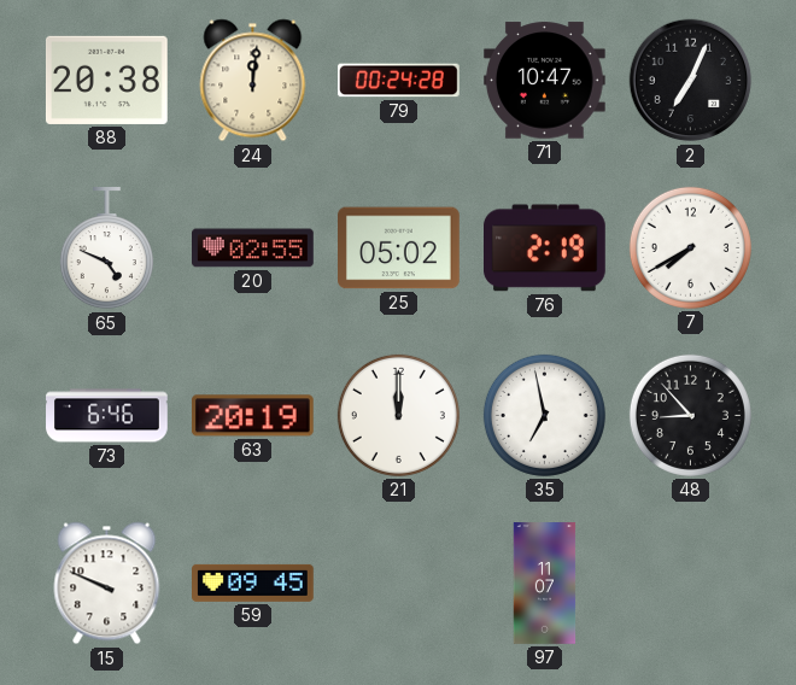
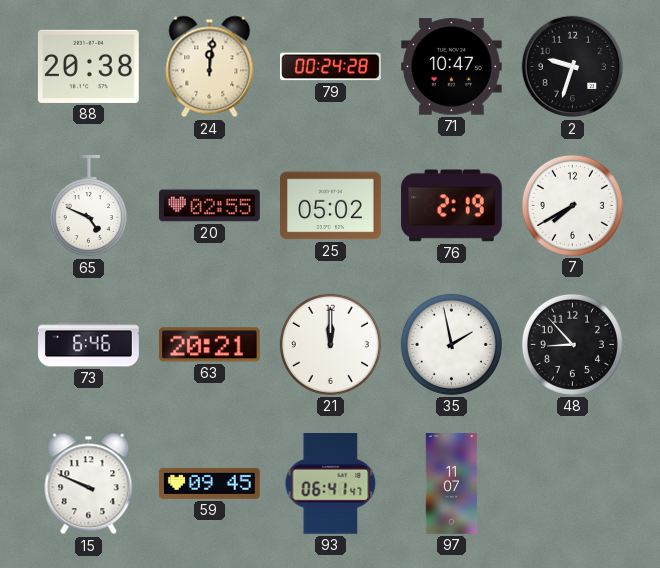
2: 7:04 -> 9:33 (573, 67)
63: 20:19 -> 20:21 (209, 345)
35: 6:58 -> 1:58 (451, 344)
93: none -> 06:41 (331, 484)
